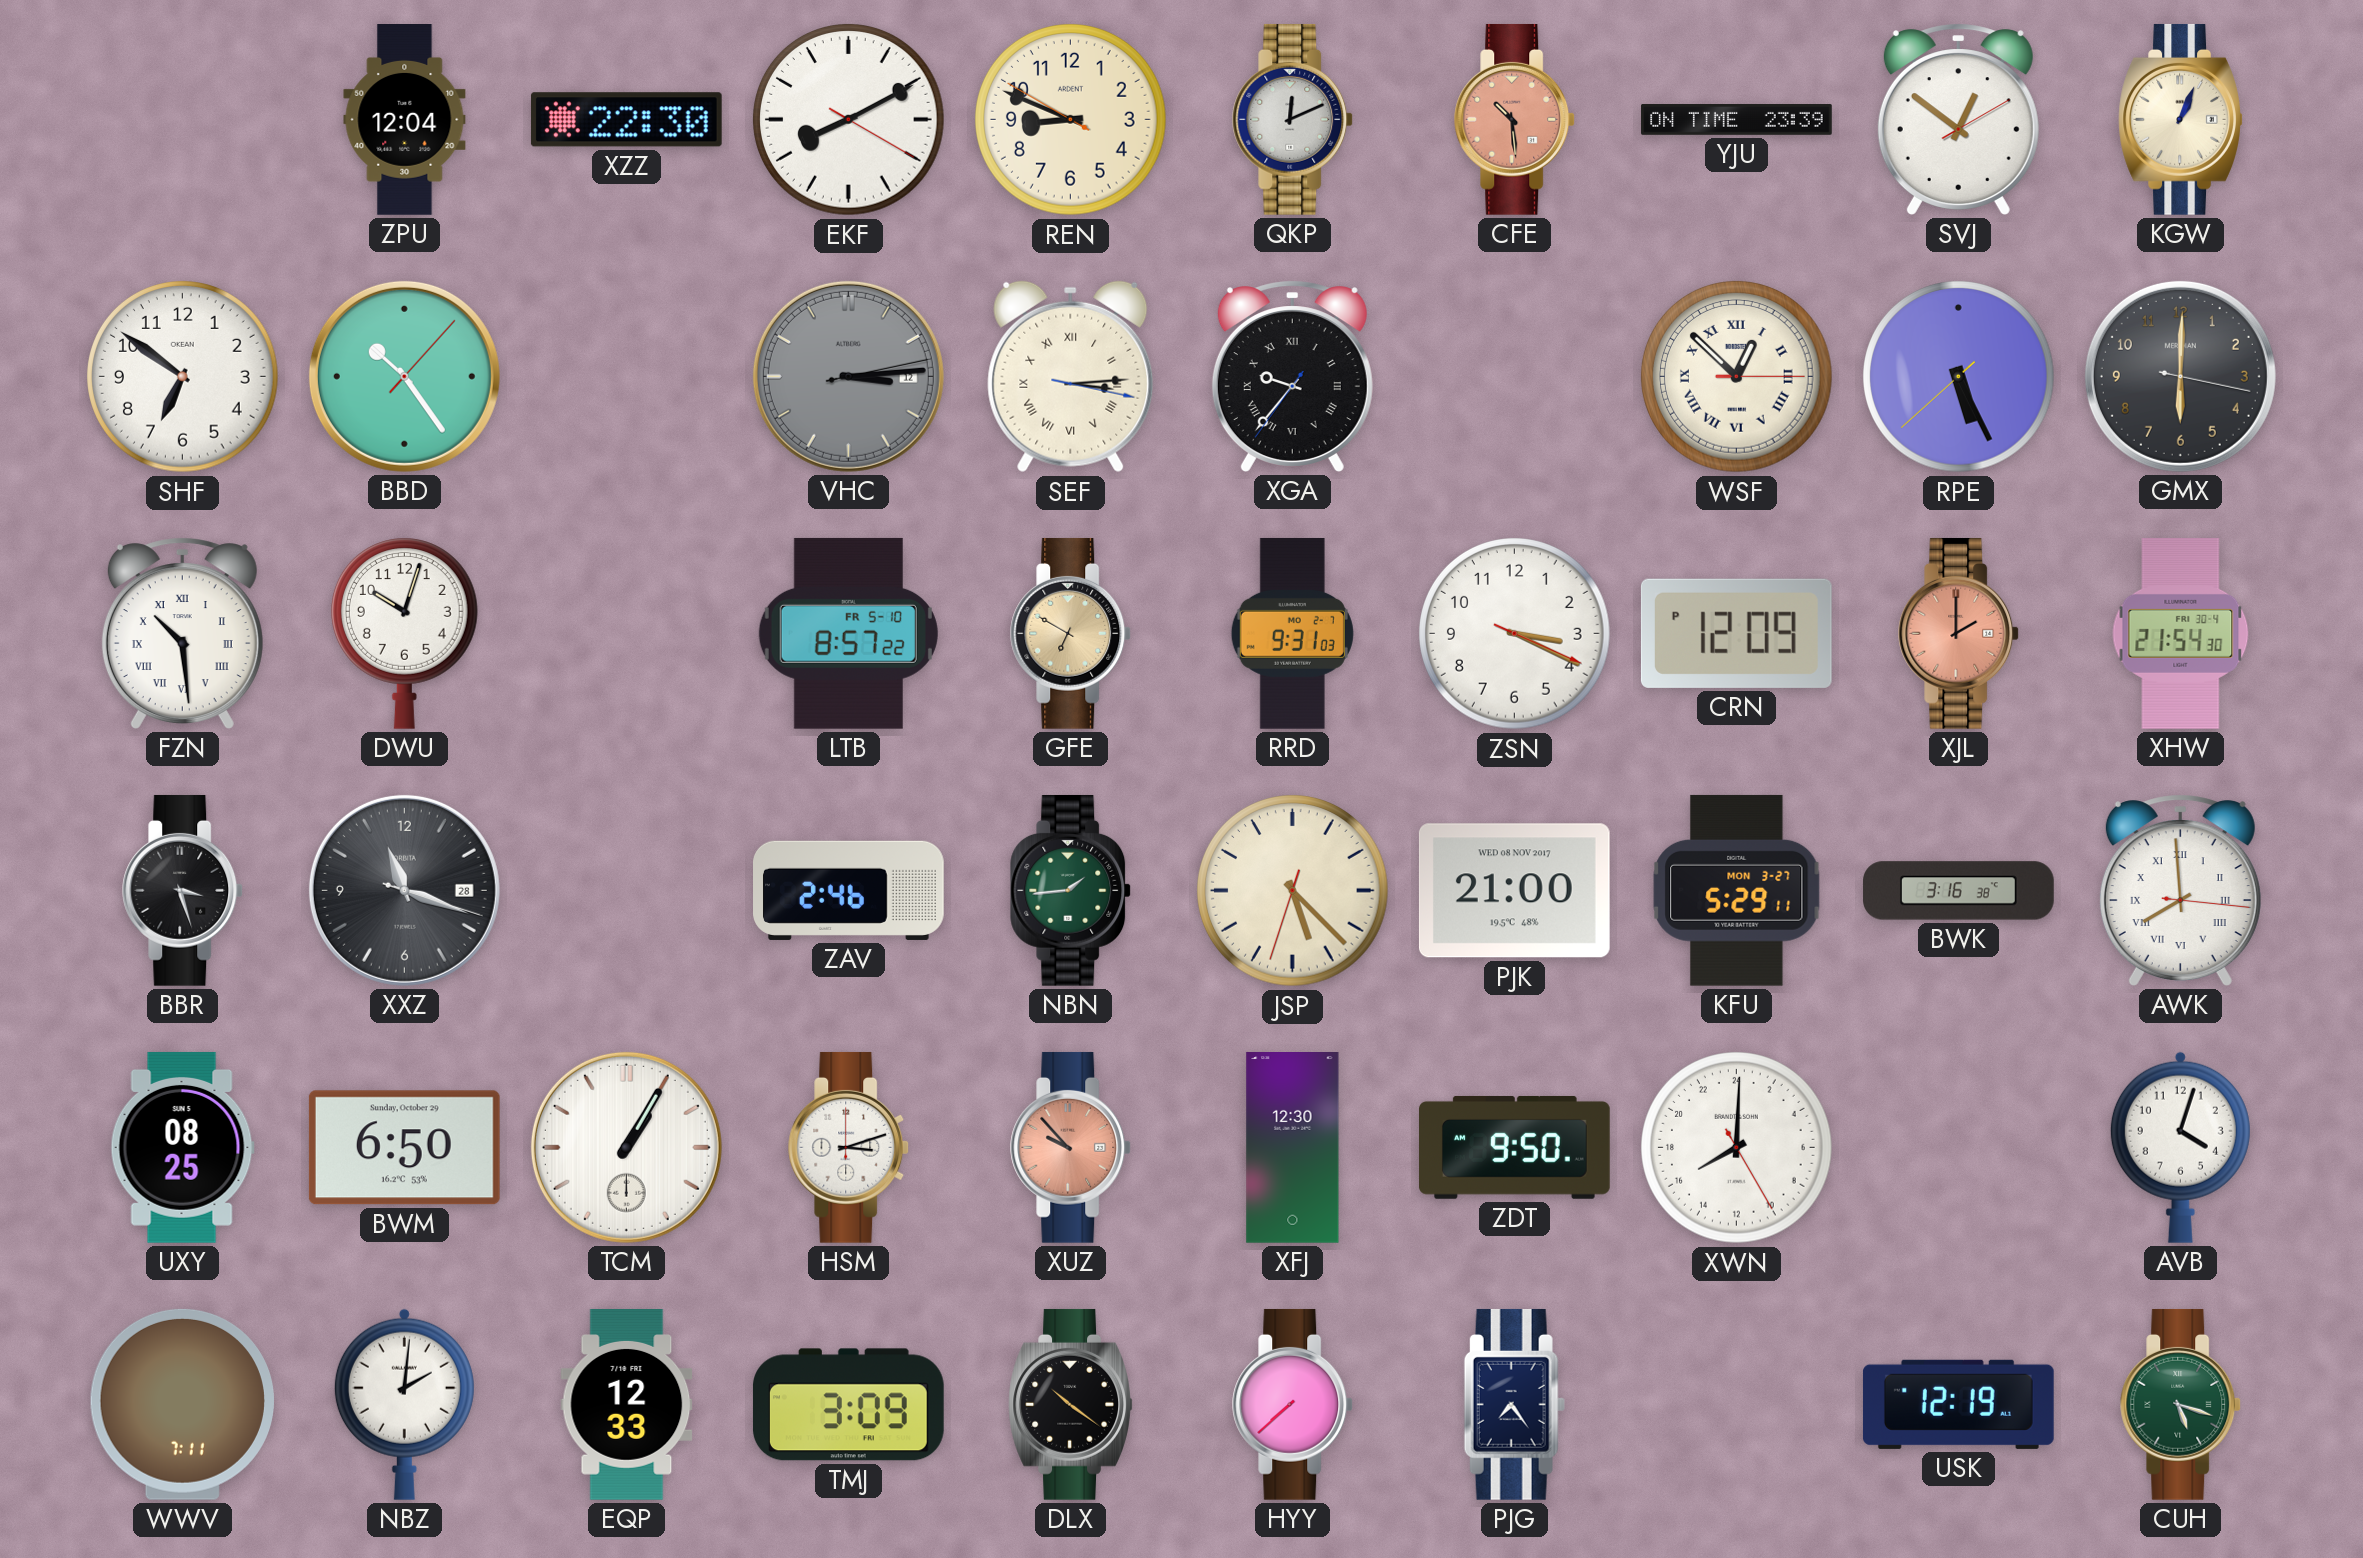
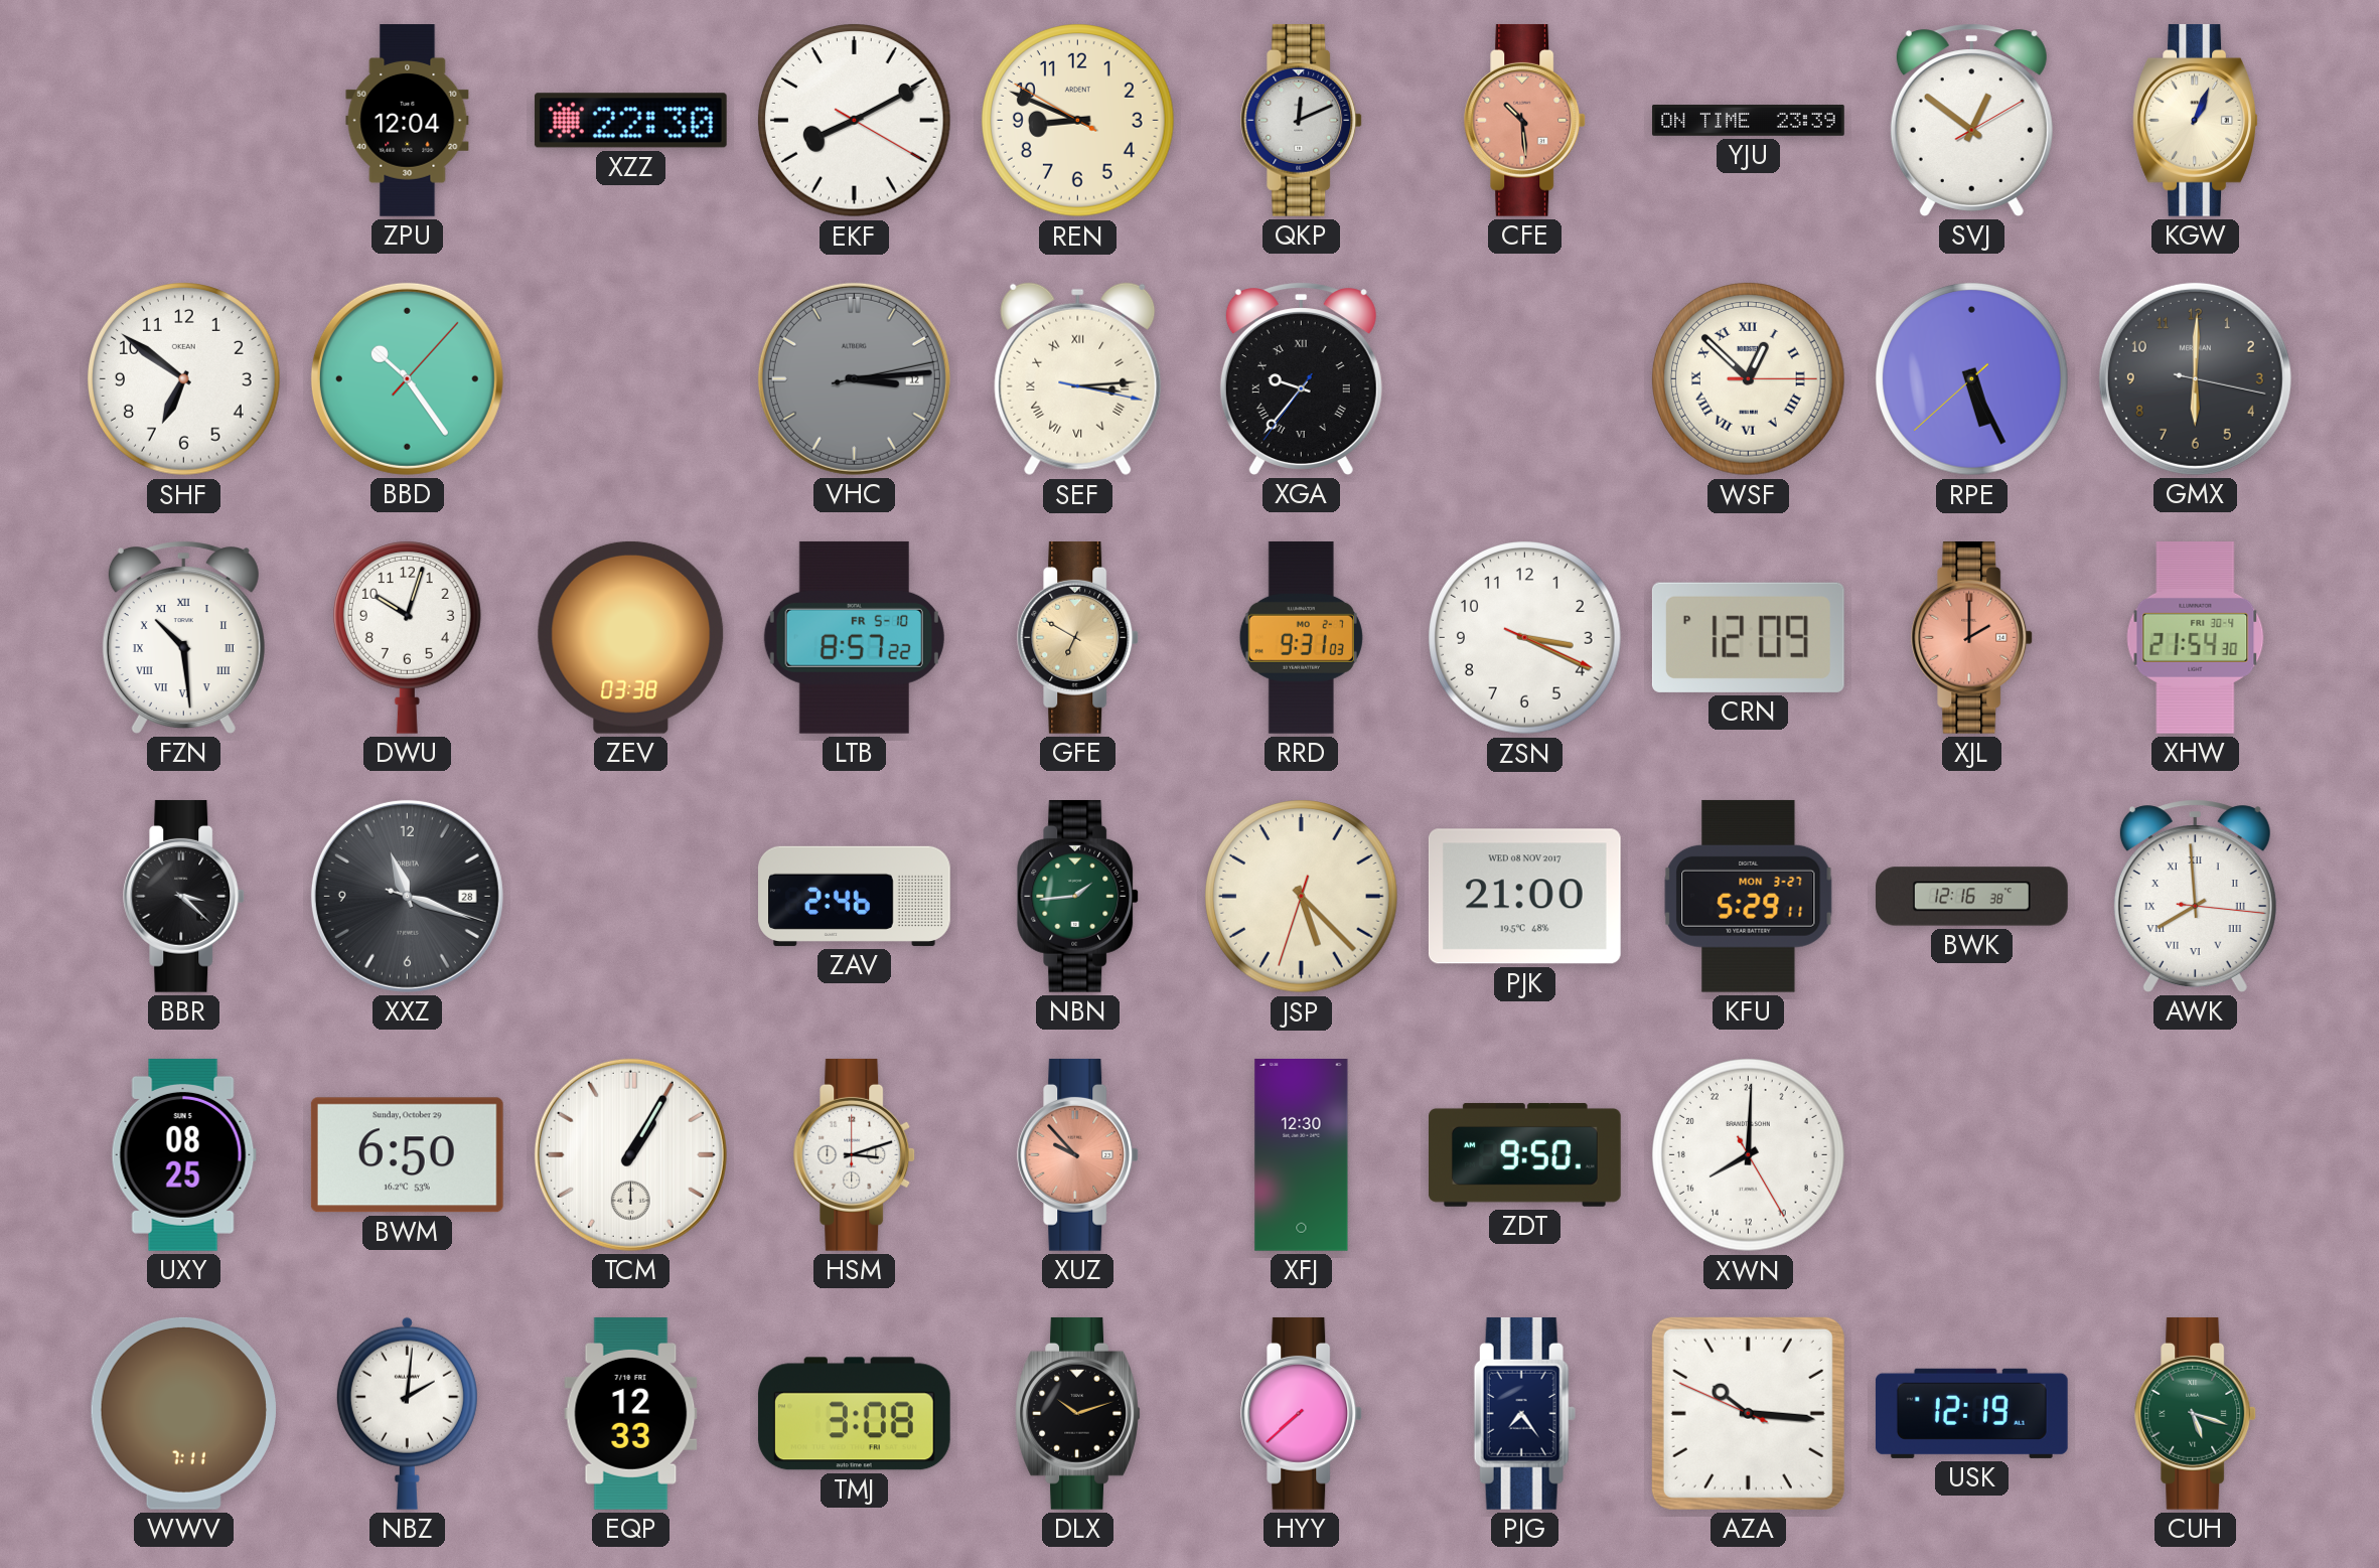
ZEV: none -> 03:38 (631, 637)
BBR: 3:27 -> 3:22 (184, 896)
BWK: 3:16 -> 12:16 (1972, 897)
AVB: 4:03 -> none (2180, 1147)
TMJ: 3:09 -> 3:08 (854, 1414)
DLX: 10:21 -> 10:12 (1078, 1413)
AZA: none -> 10:15 (1748, 1413)
